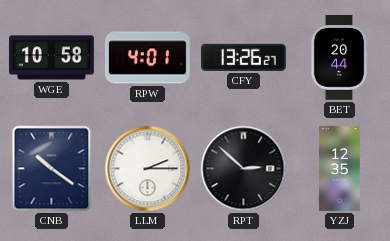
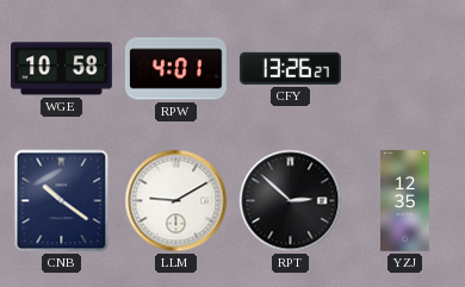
BET: 20:44 -> none (339, 58)
LLM: 2:15 -> 9:10 (176, 201)
